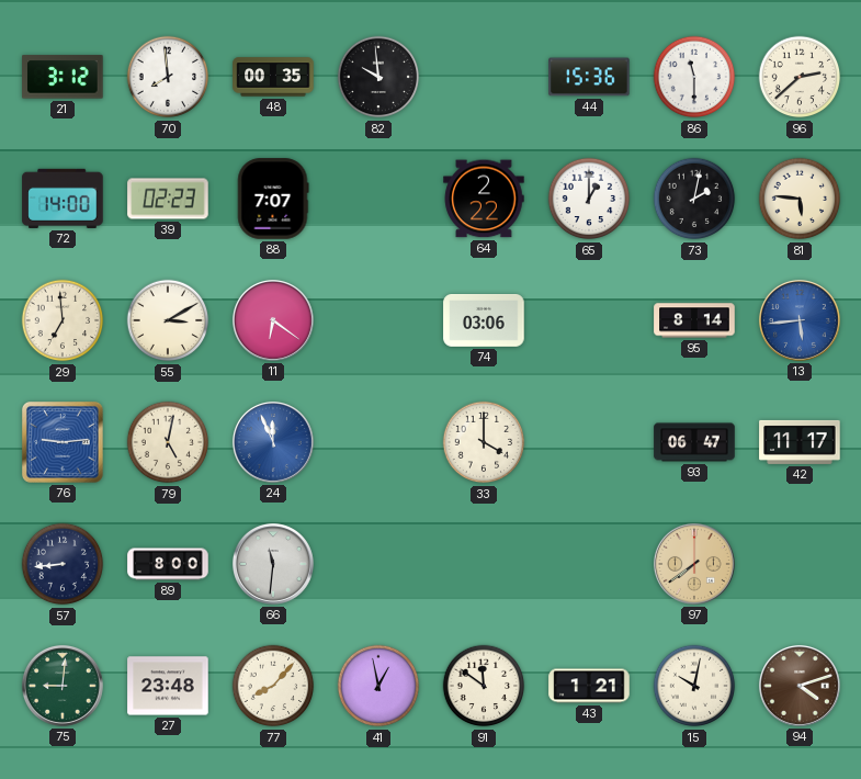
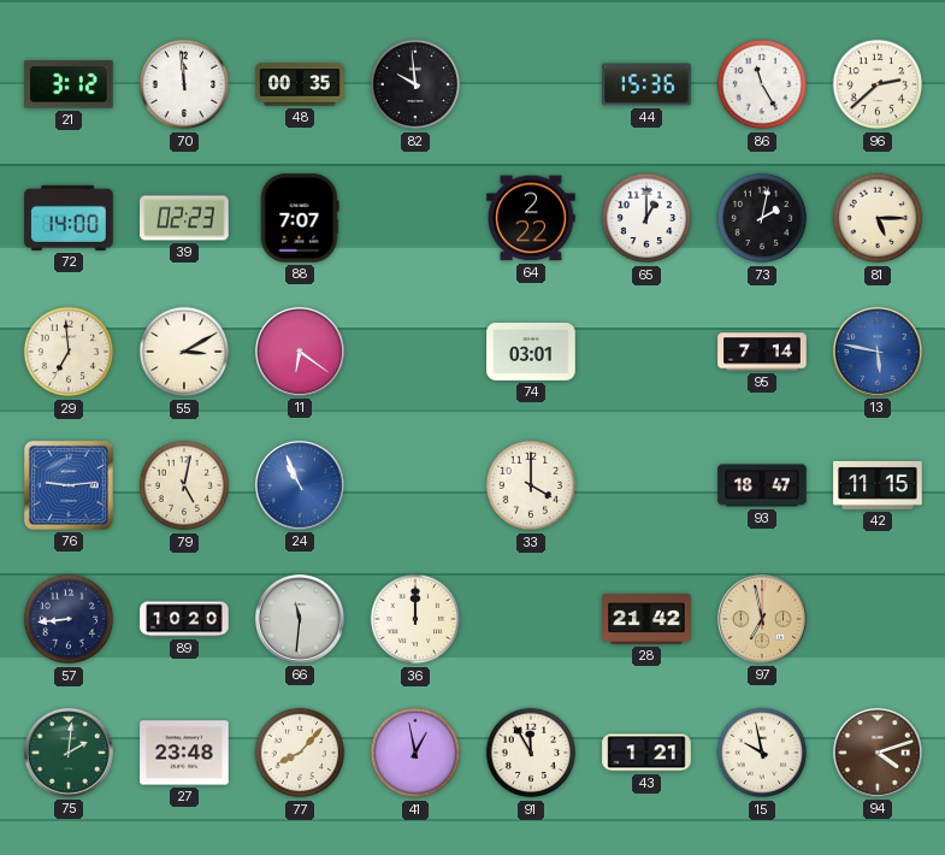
70: 7:59 -> 11:59 (184, 84)
86: 11:30 -> 11:25 (762, 84)
81: 5:46 -> 5:15 (878, 218)
74: 03:06 -> 03:01 (531, 353)
95: 8:14 -> 7:14 (762, 352)
13: 5:44 -> 5:47 (878, 352)
24: 11:56 -> 10:56 (300, 485)
93: 06:47 -> 18:47 (762, 485)
42: 11:17 -> 11:15 (878, 485)
89: 8:00 -> 10:20 (184, 619)
36: none -> 12:00 (415, 619)
28: none -> 21:42 (646, 619)
97: 7:39 -> 6:58 (762, 619)
75: 9:01 -> 2:01 (69, 753)
91: 11:51 -> 11:55 (531, 753)
15: 10:02 -> 9:58 (762, 753)
